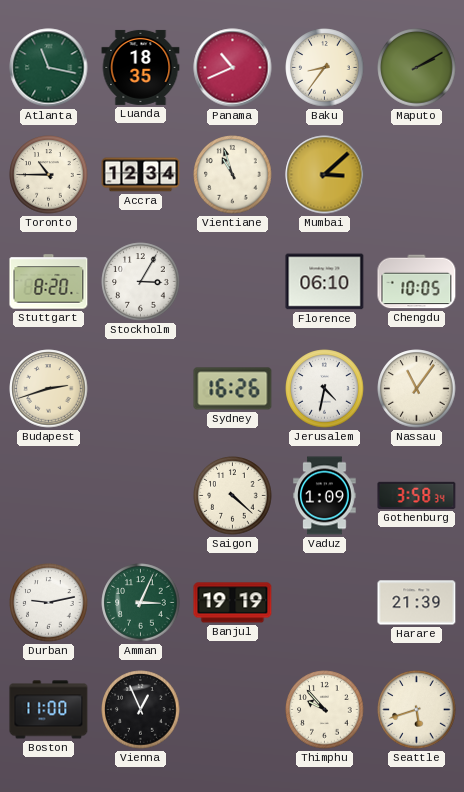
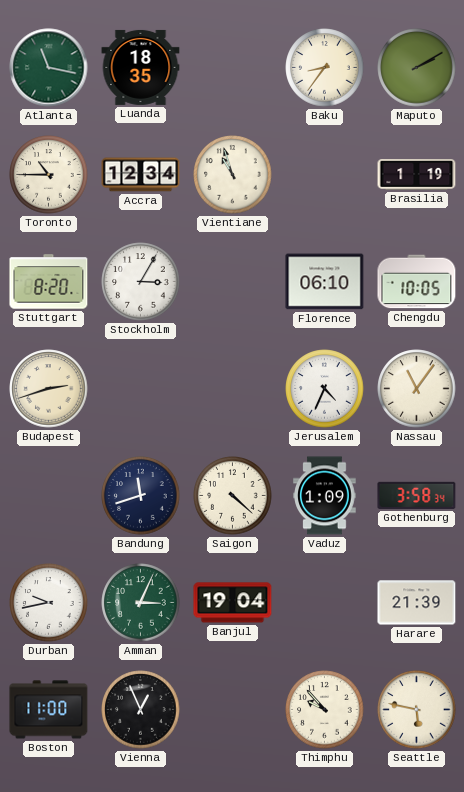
Panama: 10:41 -> none (233, 68)
Mumbai: 3:08 -> none (325, 175)
Brasilia: none -> 1:19 (417, 175)
Sydney: 16:26 -> none (233, 389)
Jerusalem: 4:32 -> 4:34 (325, 389)
Bandung: none -> 11:42 (141, 496)
Durban: 9:13 -> 9:43 (49, 603)
Banjul: 19:19 -> 19:04 (233, 603)
Seattle: 5:42 -> 5:47 (417, 710)
